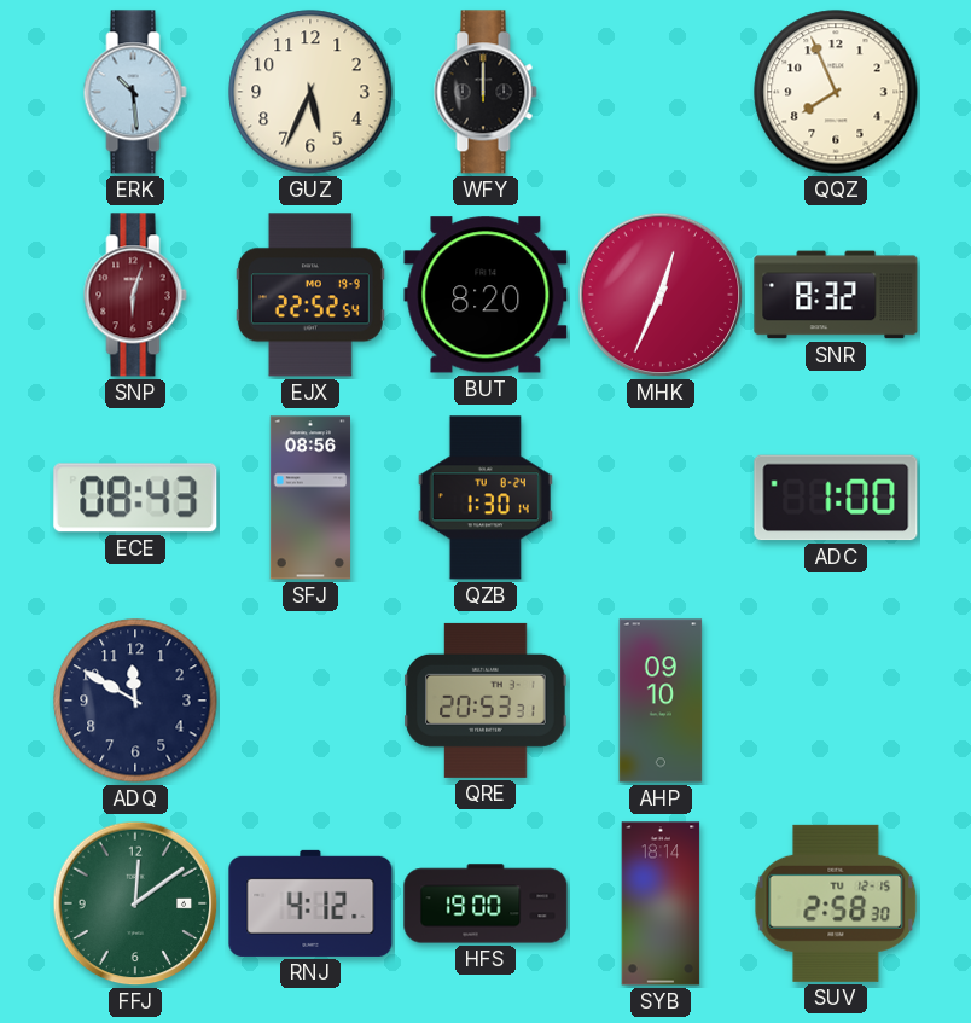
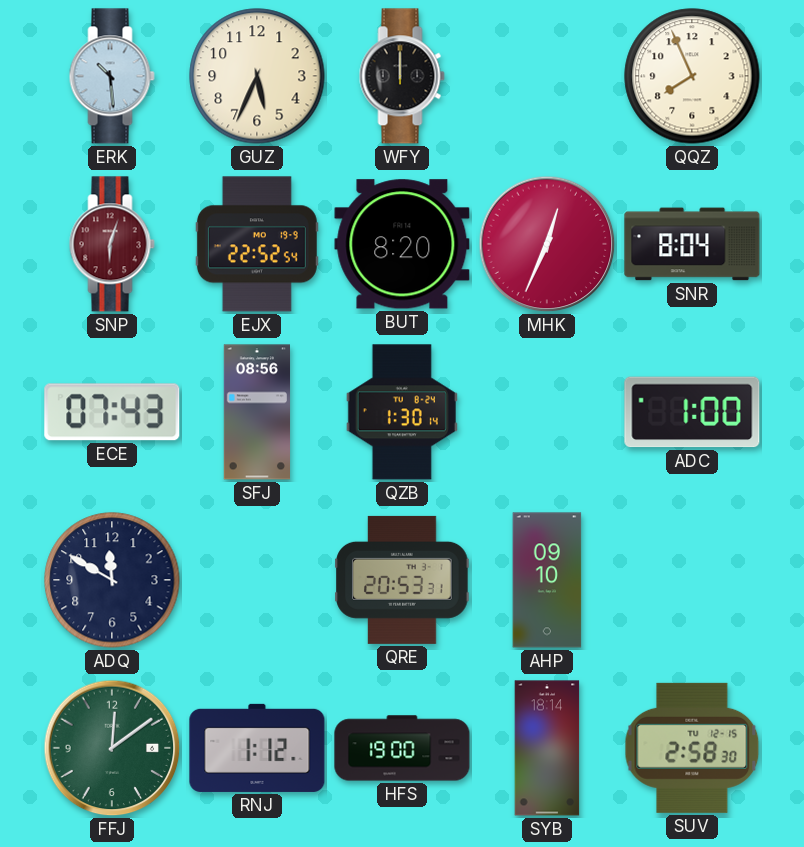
SNR: 8:32 -> 8:04 (692, 244)
ECE: 08:43 -> 07:43 (112, 412)
RNJ: 4:12 -> 1:12 (257, 748)
